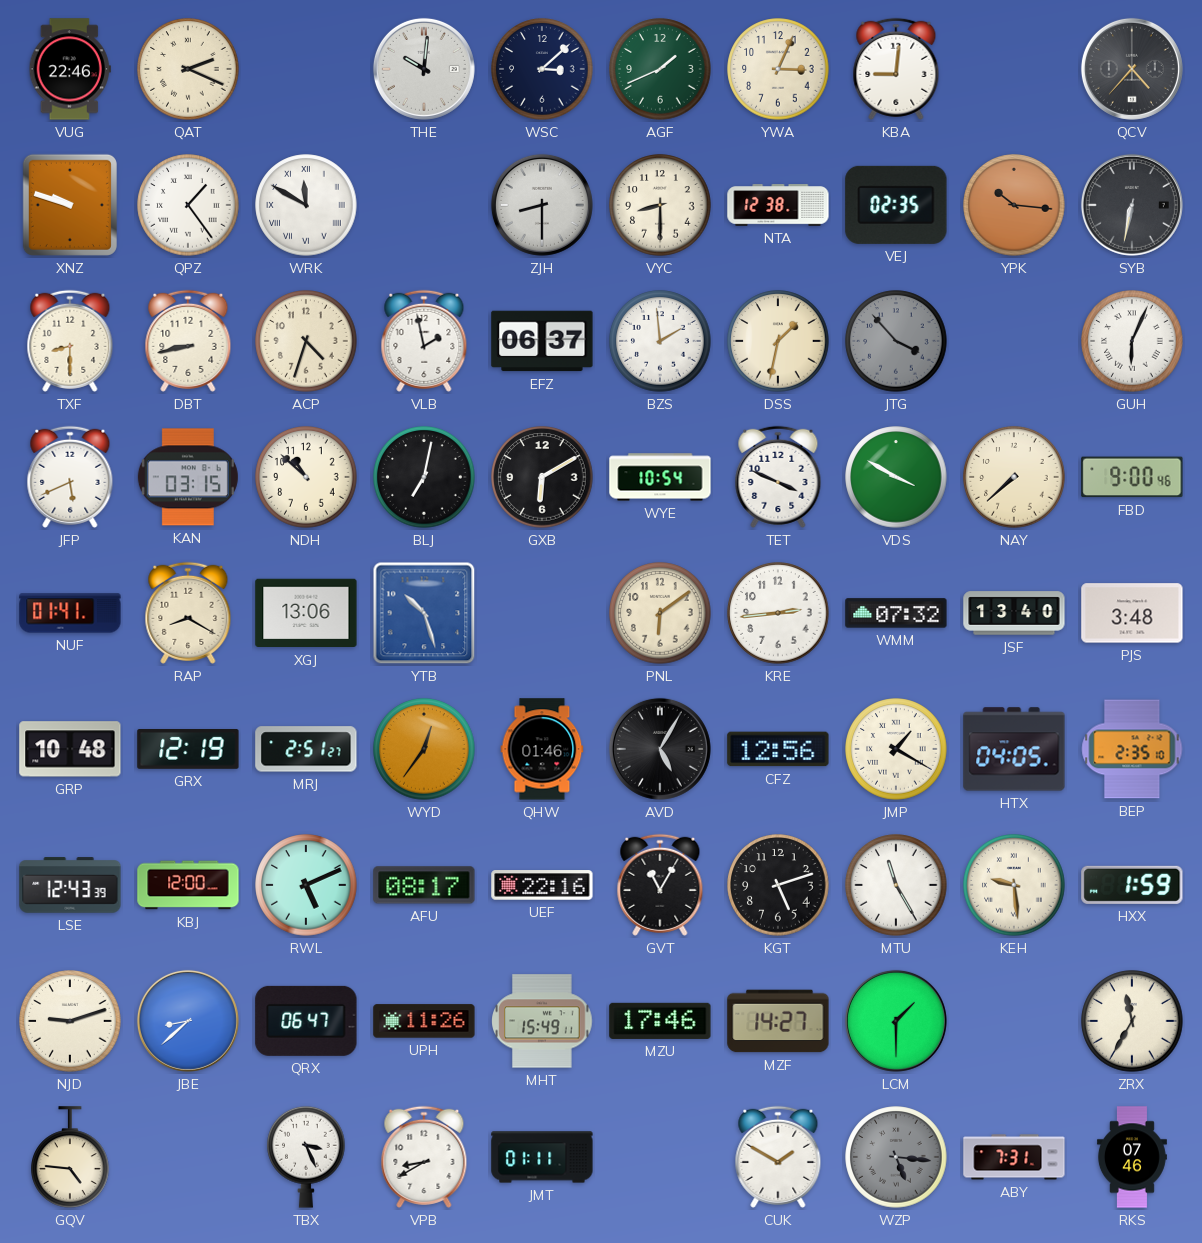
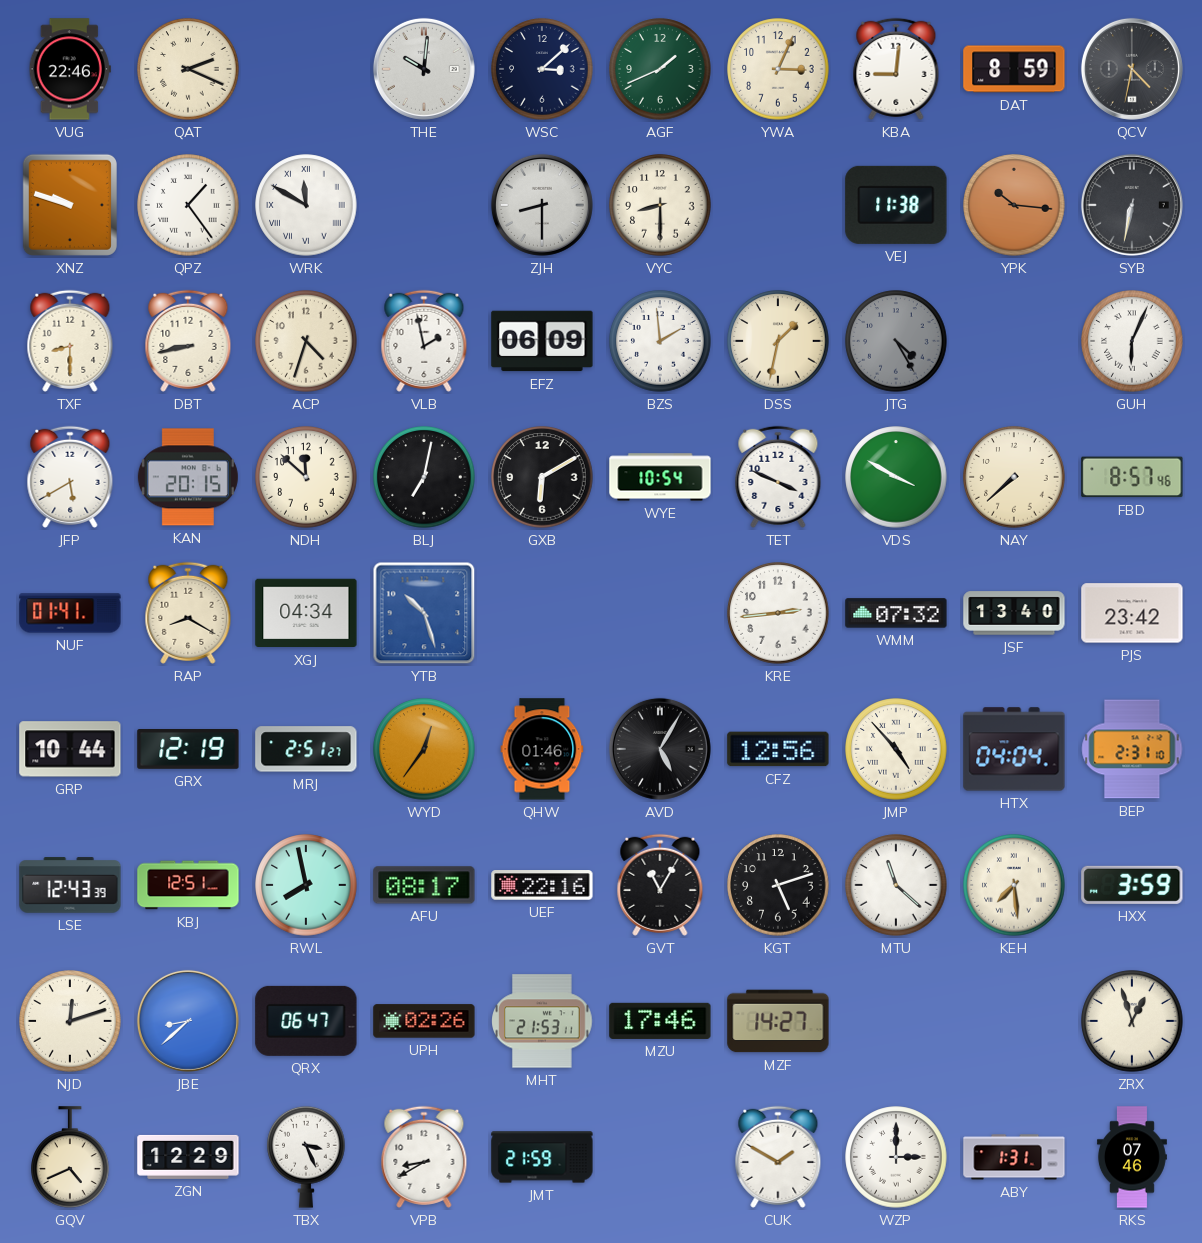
DAT: none -> 8:59 (1014, 69)
QCV: 4:37 -> 4:32 (1132, 69)
NTA: 12:38 -> none (778, 205)
VEJ: 02:35 -> 11:38 (896, 205)
EFZ: 06:37 -> 06:09 (542, 341)
JTG: 3:53 -> 4:25 (896, 341)
JFP: 5:41 -> 5:40 (70, 477)
KAN: 03:15 -> 20:15 (188, 477)
NDH: 10:52 -> 11:52 (306, 477)
FBD: 9:00 -> 8:57 (1132, 477)
XGJ: 13:06 -> 04:34 (306, 613)
PNL: 6:09 -> none (660, 613)
PJS: 3:48 -> 23:42 (1132, 613)
GRP: 10:48 -> 10:44 (70, 749)
JMP: 1:20 -> 4:53 (896, 749)
HTX: 04:05 -> 04:04 (1014, 749)
BEP: 2:35 -> 2:31 (1132, 749)
KBJ: 12:00 -> 12:51 (188, 885)
RWL: 5:11 -> 7:58 (306, 885)
MTU: 11:25 -> 11:22 (896, 885)
KEH: 9:29 -> 7:29 (1014, 885)
HXX: 1:59 -> 3:59 (1132, 885)
NJD: 9:12 -> 12:12 (70, 1021)
UPH: 11:26 -> 02:26 (424, 1021)
MHT: 15:49 -> 21:53 (542, 1021)
LCM: 1:30 -> none (896, 1021)
ZRX: 11:35 -> 12:57 (1132, 1021)
GQV: 4:46 -> 4:41 (70, 1157)
ZGN: none -> 12:29 (188, 1157)
JMT: 01:11 -> 21:59 (542, 1157)
WZP: 5:16 -> 3:00 (896, 1157)
WZP dial: grey -> white (896, 1157)
ABY: 7:31 -> 1:31 (1014, 1157)
